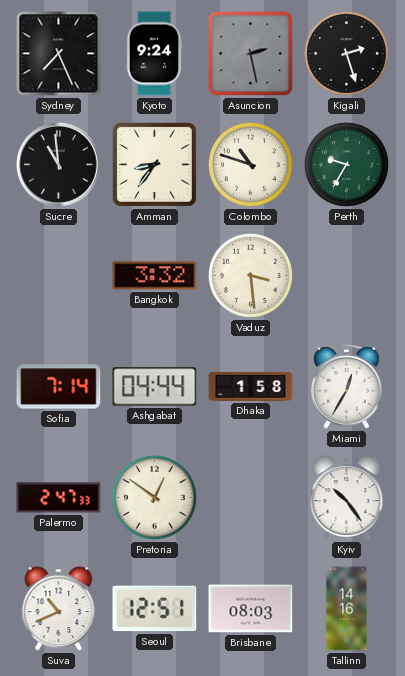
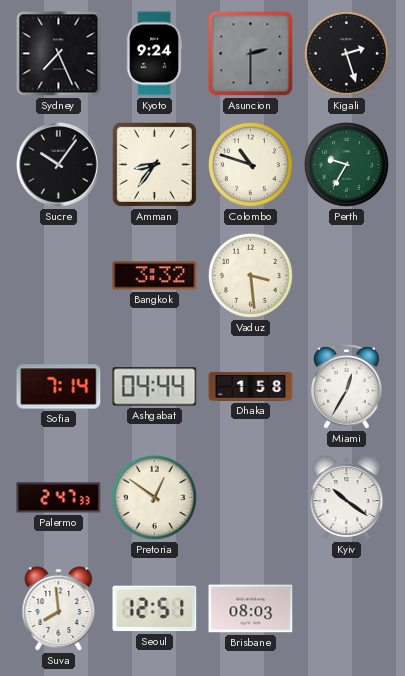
Asuncion: 2:28 -> 2:30 (251, 54)
Sucre: 10:59 -> 10:06 (59, 165)
Kyiv: 10:24 -> 10:21 (347, 498)
Suva: 10:41 -> 7:59 (59, 609)
Tallinn: 14:16 -> none (347, 609)
